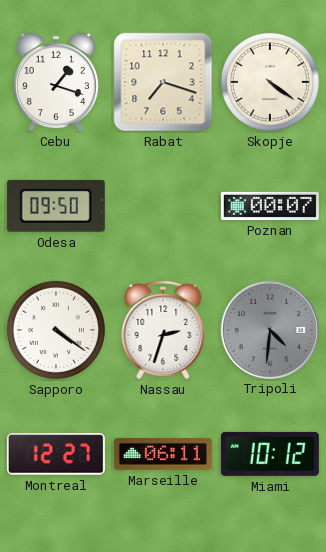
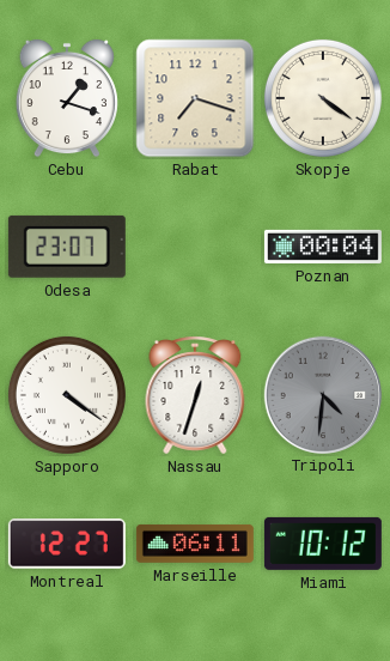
Odesa: 09:50 -> 23:07 (67, 247)
Poznan: 00:07 -> 00:04 (323, 247)
Nassau: 2:33 -> 12:33 (195, 395)
